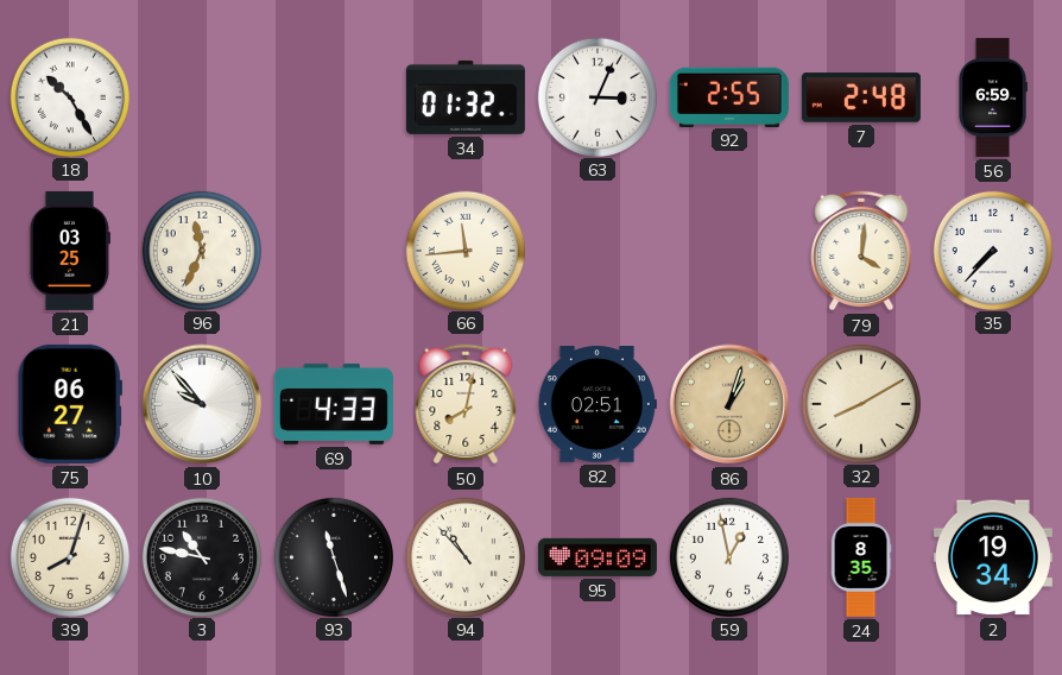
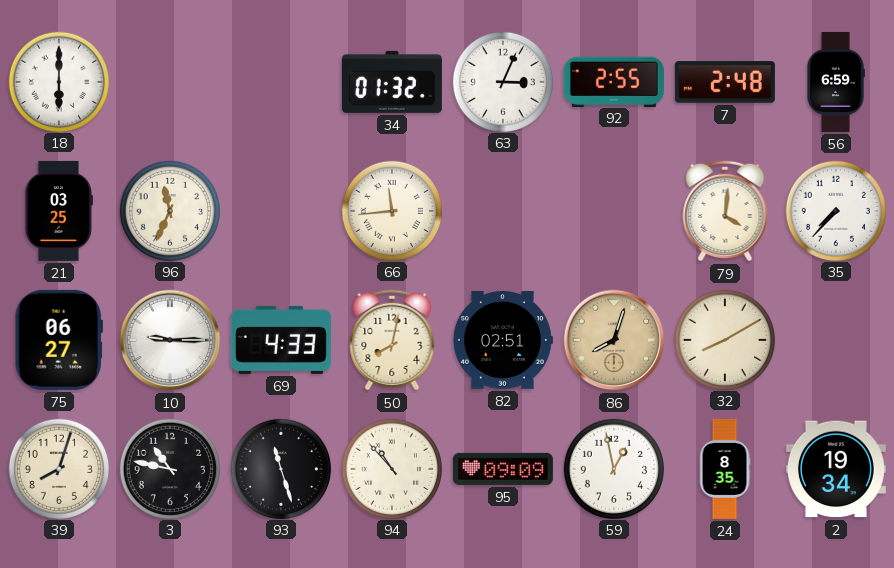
18: 10:25 -> 6:00 (58, 81)
10: 9:53 -> 9:15 (170, 340)
86: 1:03 -> 8:03 (614, 340)
